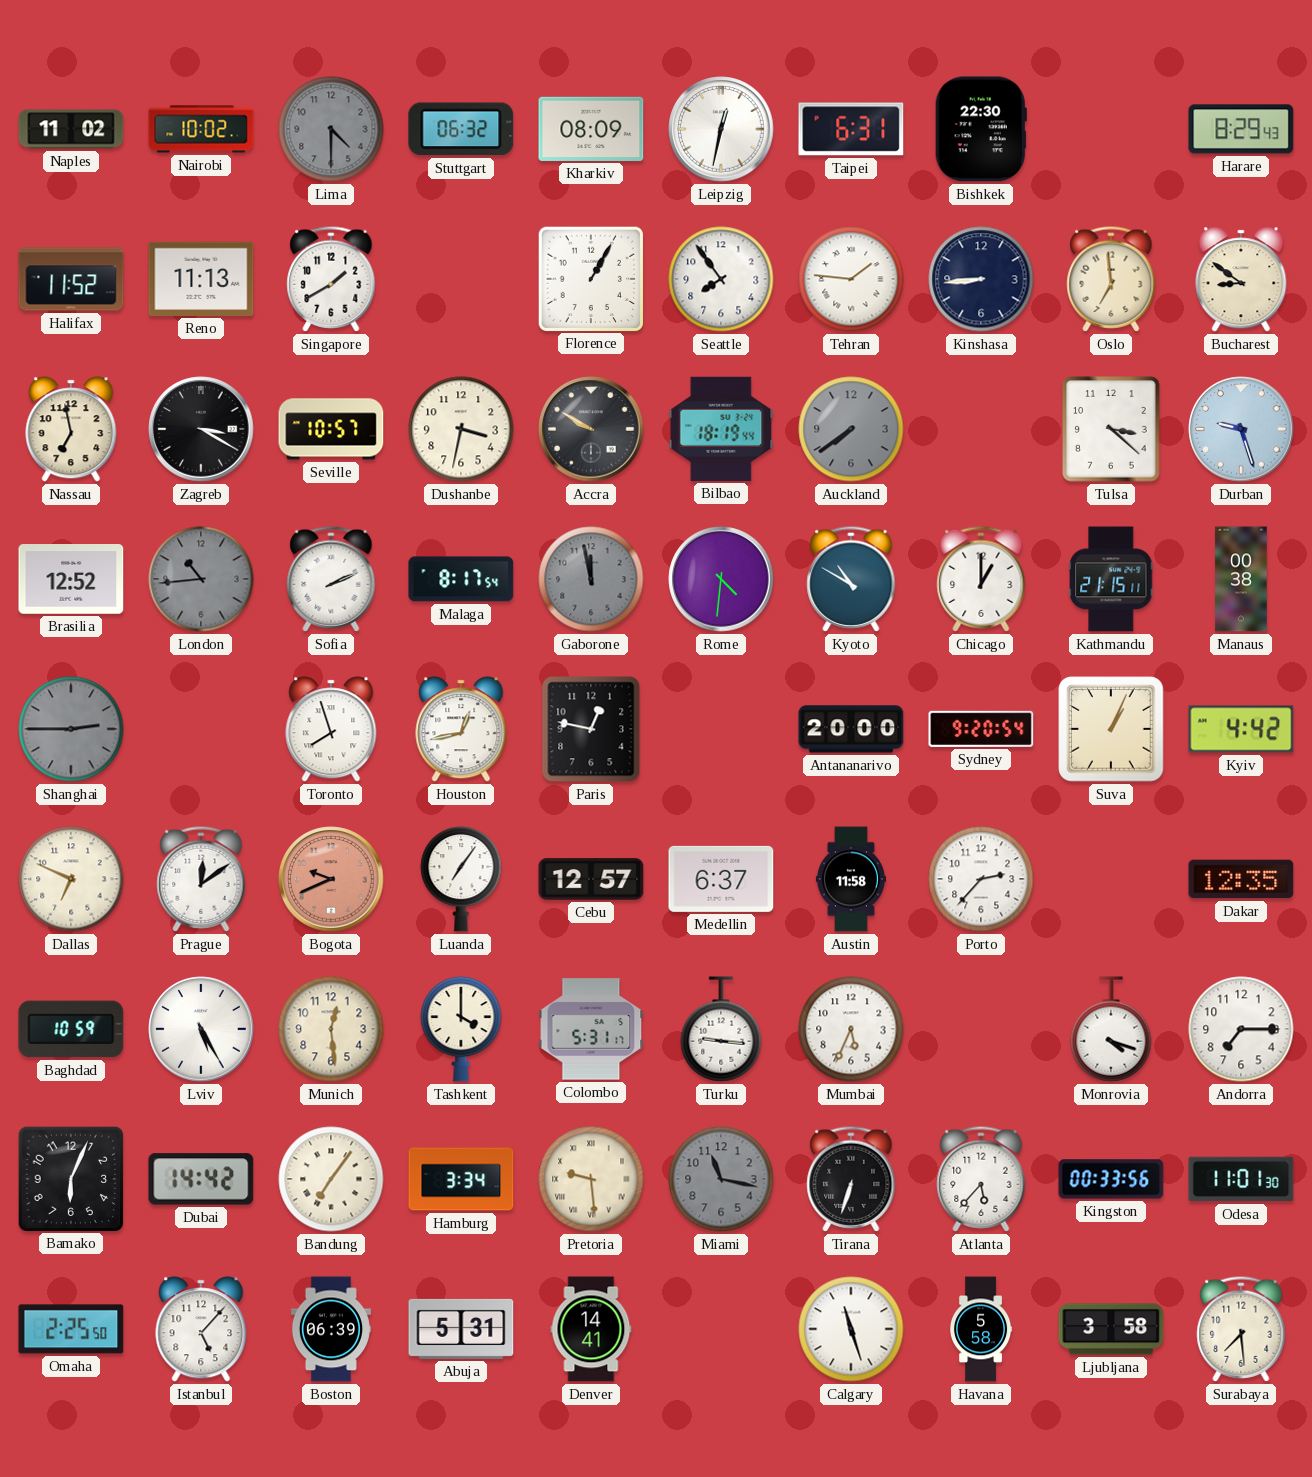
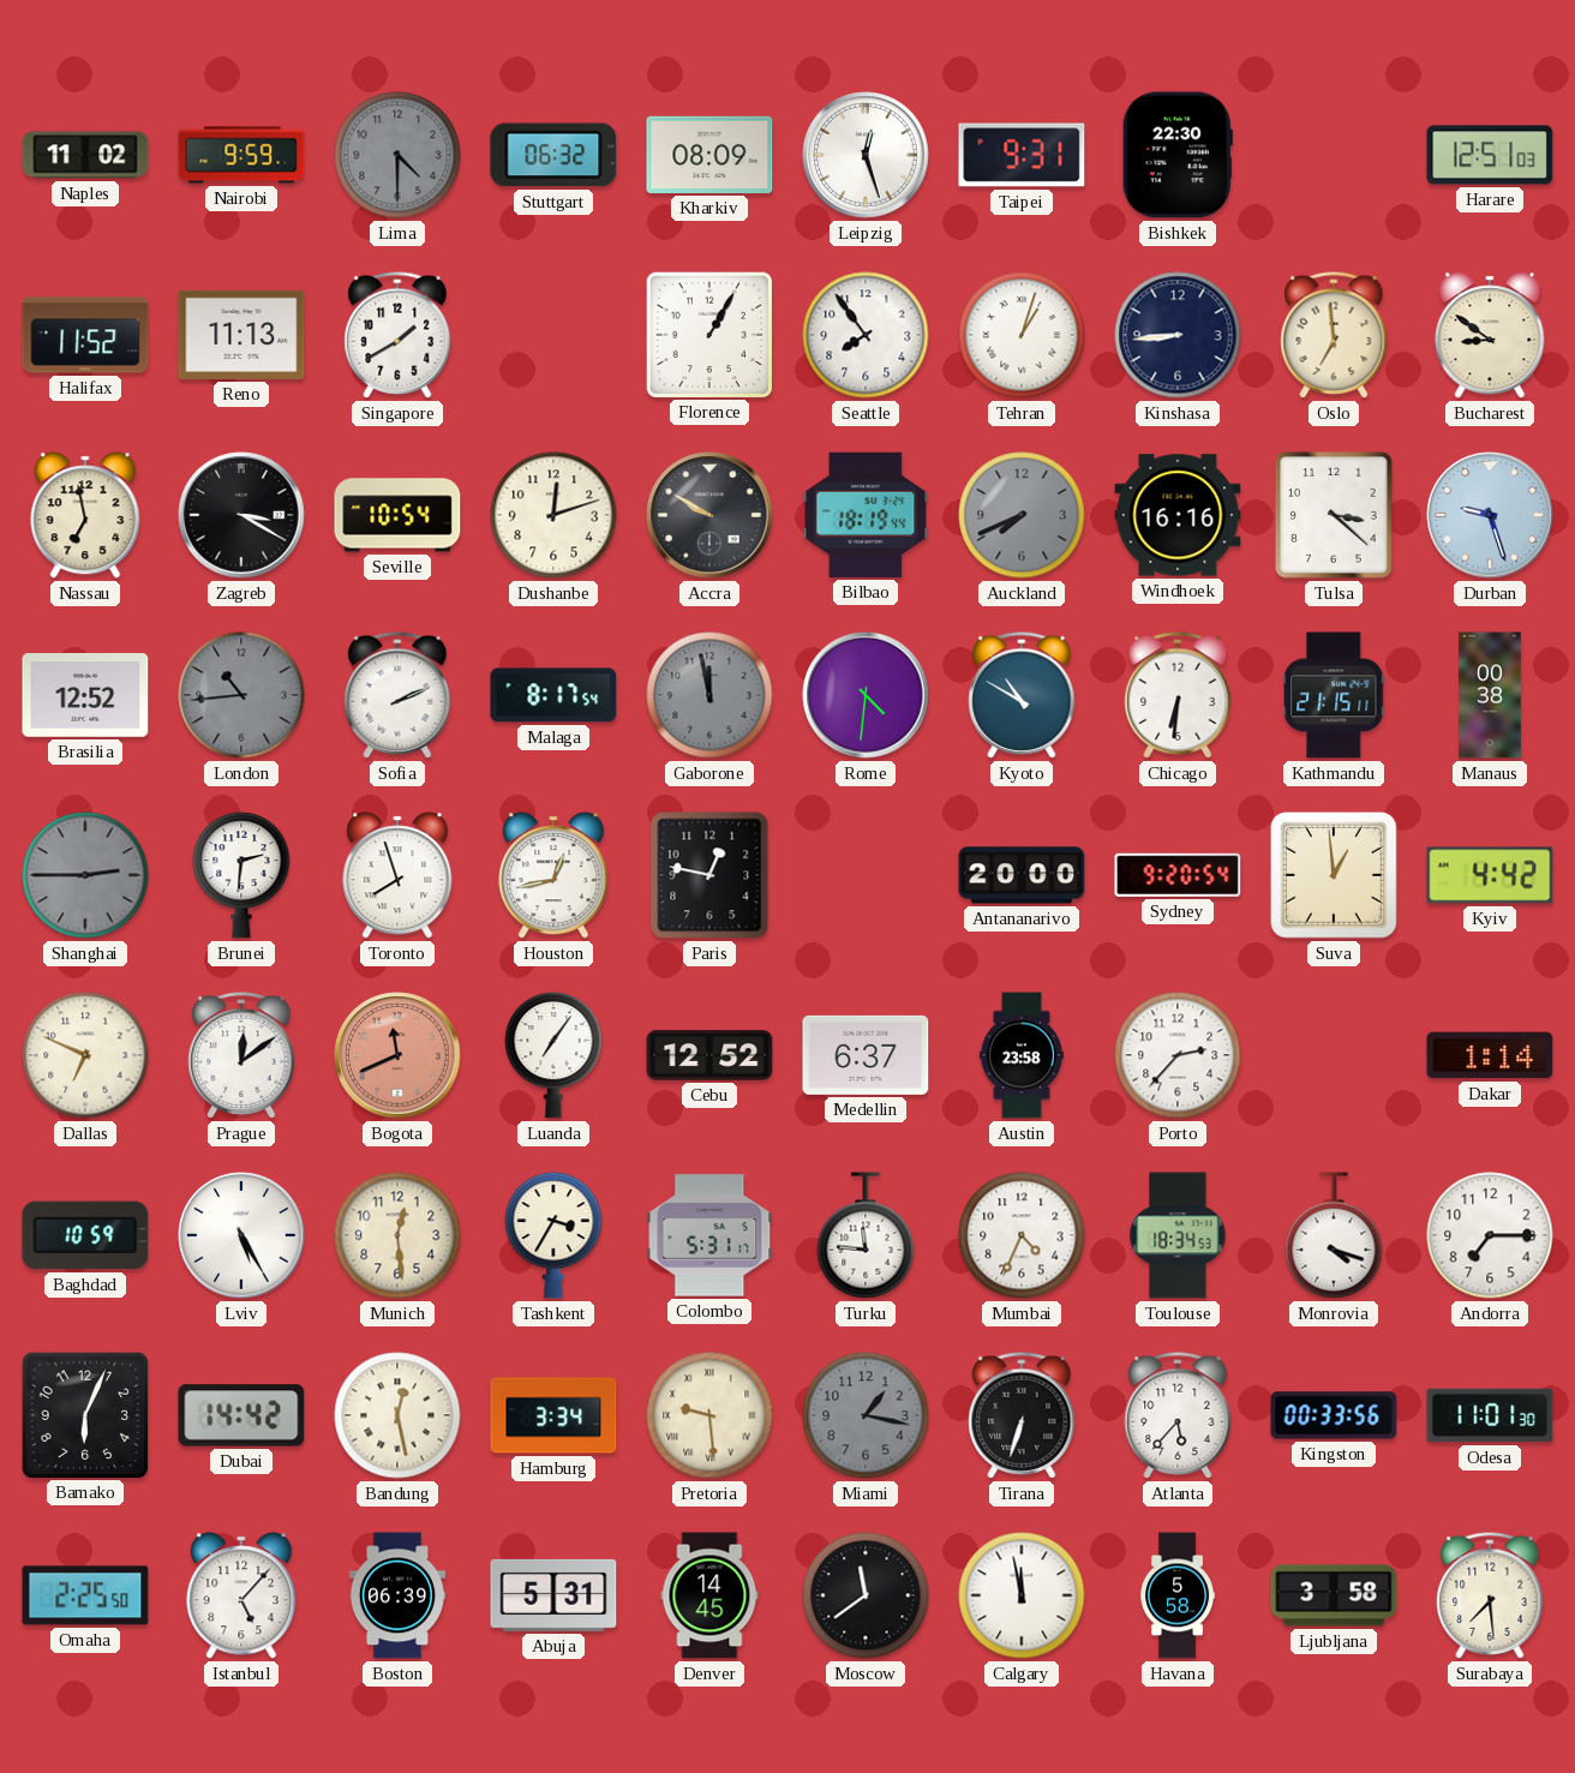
Nairobi: 10:02 -> 9:59 (241, 155)
Leipzig: 12:32 -> 12:27 (866, 155)
Taipei: 6:31 -> 9:31 (1022, 155)
Harare: 8:29 -> 12:51 (1490, 155)
Tehran: 1:46 -> 1:03 (1022, 335)
Seville: 10:57 -> 10:54 (397, 515)
Dushanbe: 3:32 -> 12:12 (553, 515)
Auckland: 7:39 -> 7:41 (1022, 515)
Windhoek: none -> 16:16 (1178, 515)
Chicago: 1:00 -> 6:31 (1178, 695)
Brunei: none -> 2:31 (241, 876)
Suva: 1:04 -> 12:59 (1334, 875)
Bogota: 9:41 -> 11:41 (397, 1055)
Cebu: 12:57 -> 12:52 (709, 1055)
Austin: 11:58 -> 23:58 (1022, 1055)
Dakar: 12:35 -> 1:14 (1490, 1055)
Tashkent: 4:00 -> 3:35 (553, 1236)
Turku: 9:16 -> 11:46 (866, 1235)
Mumbai: 5:34 -> 4:34 (1022, 1235)
Toulouse: none -> 18:34 (1178, 1235)
Bandung: 7:06 -> 12:28 (397, 1415)
Miami: 11:17 -> 1:17 (866, 1415)
Denver: 14:41 -> 14:45 (709, 1595)
Moscow: none -> 11:39 (866, 1595)
Calgary: 11:27 -> 11:58 (1022, 1595)
